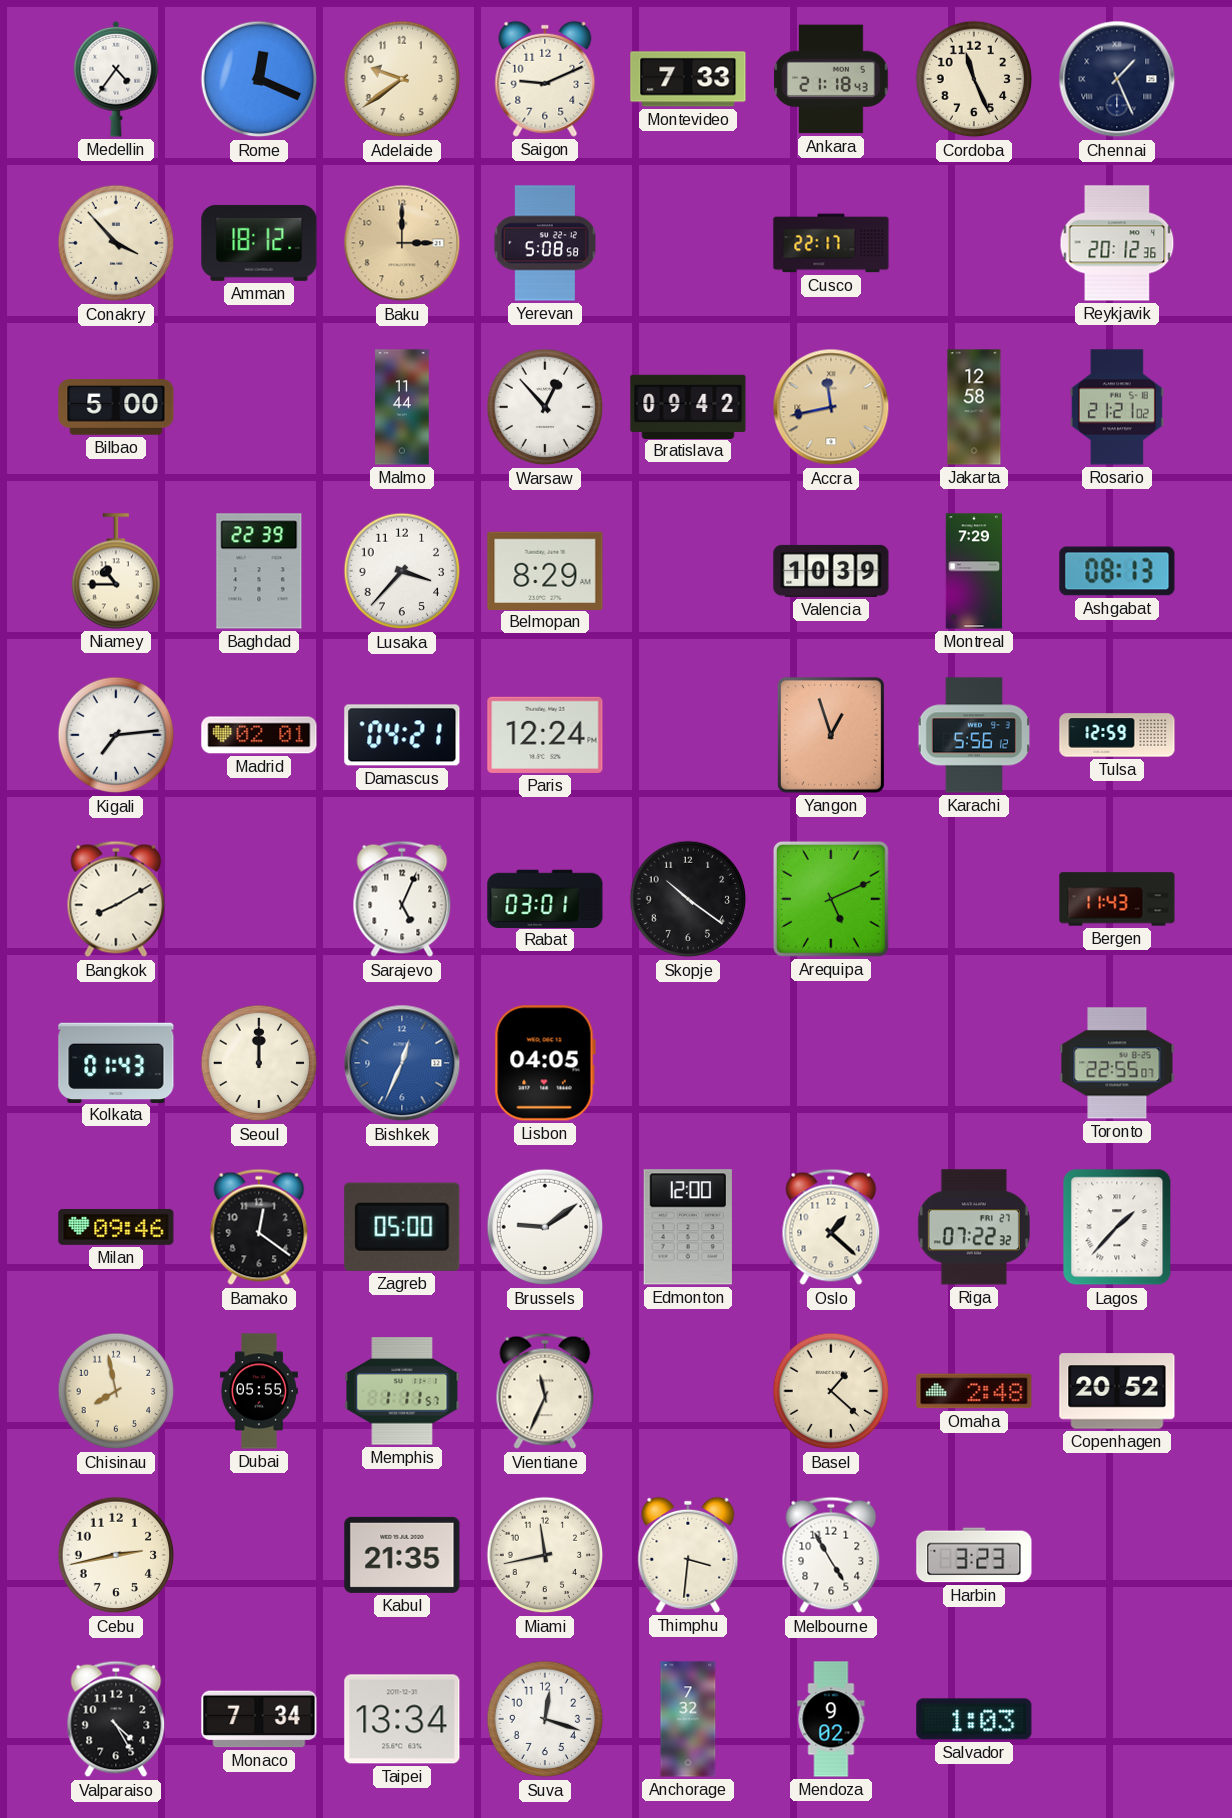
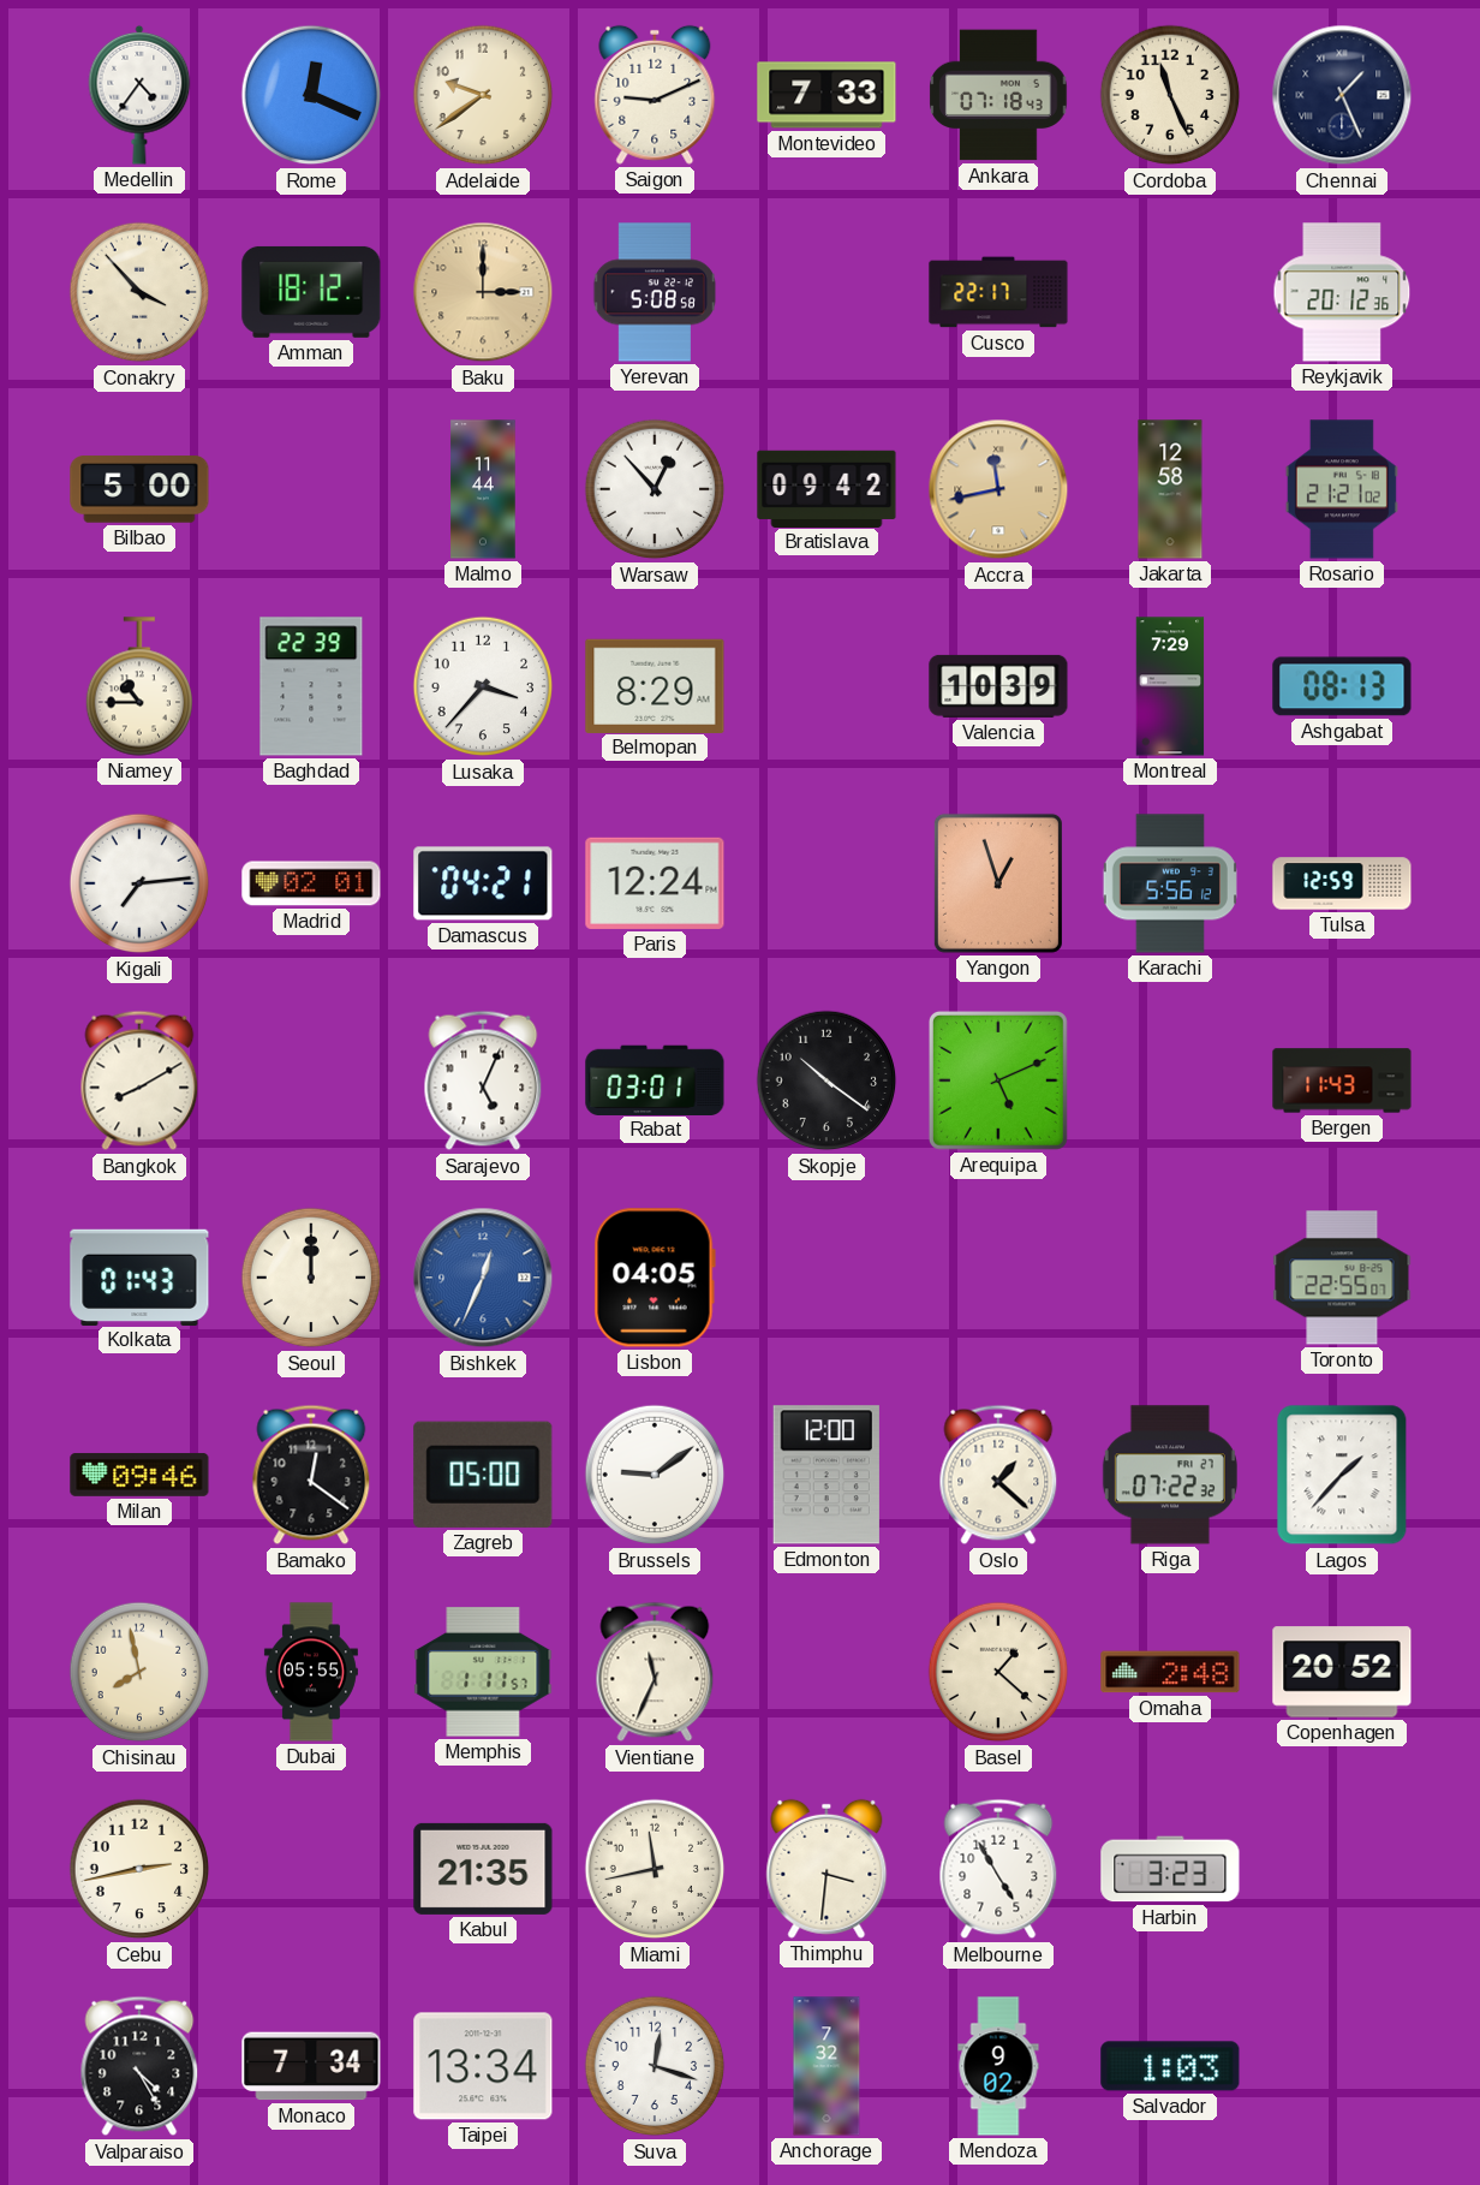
Ankara: 21:18 -> 07:18 (998, 95)
